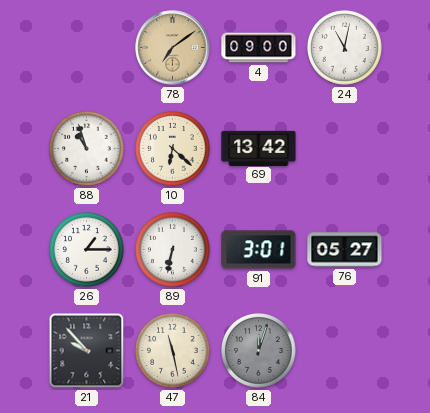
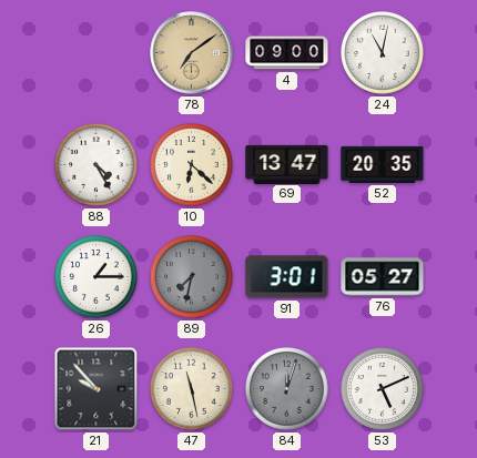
88: 10:57 -> 4:25 (97, 165)
69: 13:42 -> 13:47 (287, 164)
52: none -> 20:35 (383, 164)
89: 6:32 -> 7:32 (192, 277)
89 dial: white -> grey (192, 277)
53: none -> 5:11 (383, 389)
